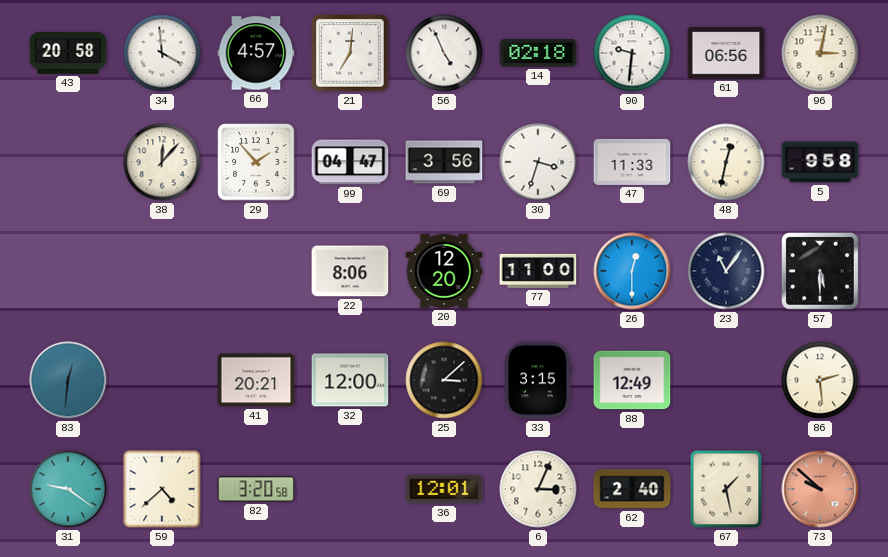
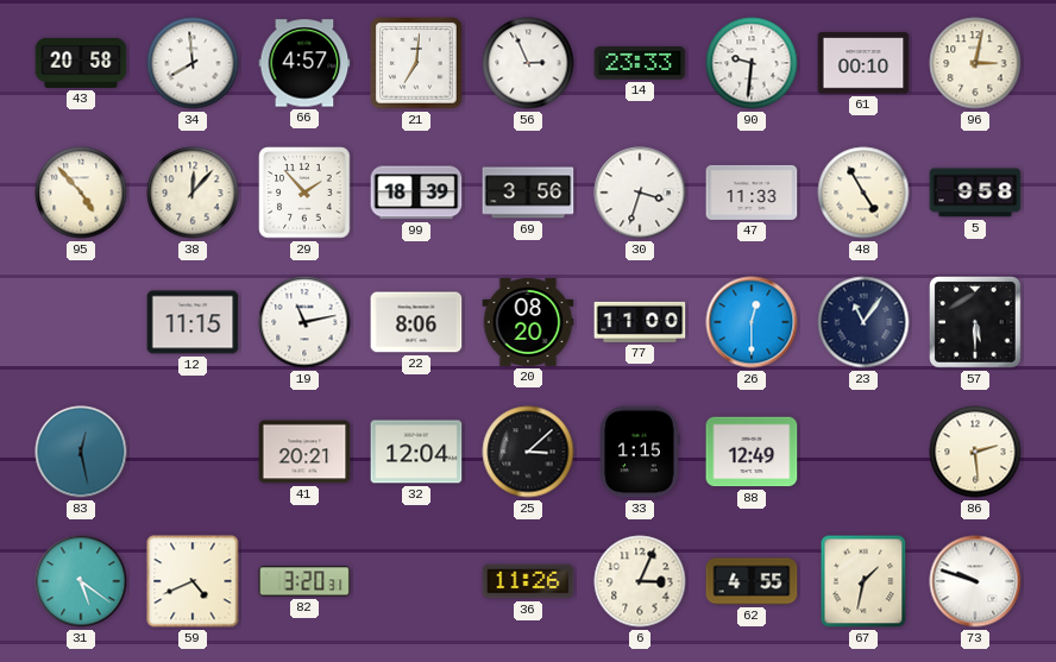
34: 3:59 -> 7:59 (193, 63)
56: 4:56 -> 2:56 (528, 63)
14: 02:18 -> 23:33 (640, 63)
61: 06:56 -> 00:10 (863, 63)
95: none -> 4:53 (81, 193)
99: 04:47 -> 18:39 (416, 193)
48: 12:32 -> 4:55 (863, 193)
12: none -> 11:15 (193, 322)
19: none -> 11:13 (304, 322)
20: 12:20 -> 08:20 (528, 322)
83: 12:31 -> 12:28 (81, 452)
32: 12:00 -> 12:04 (416, 452)
33: 3:15 -> 1:15 (640, 452)
31: 9:21 -> 5:21 (81, 581)
59: 4:38 -> 4:41 (193, 581)
82: 3:20:58 -> 3:20:31 (304, 581)
36: 12:01 -> 11:26 (528, 581)
62: 2:40 -> 4:55 (752, 581)
67: 1:28 -> 1:32 (863, 581)
73: 9:52 -> 9:48 (975, 581)
73 dial: salmon -> white (975, 581)
